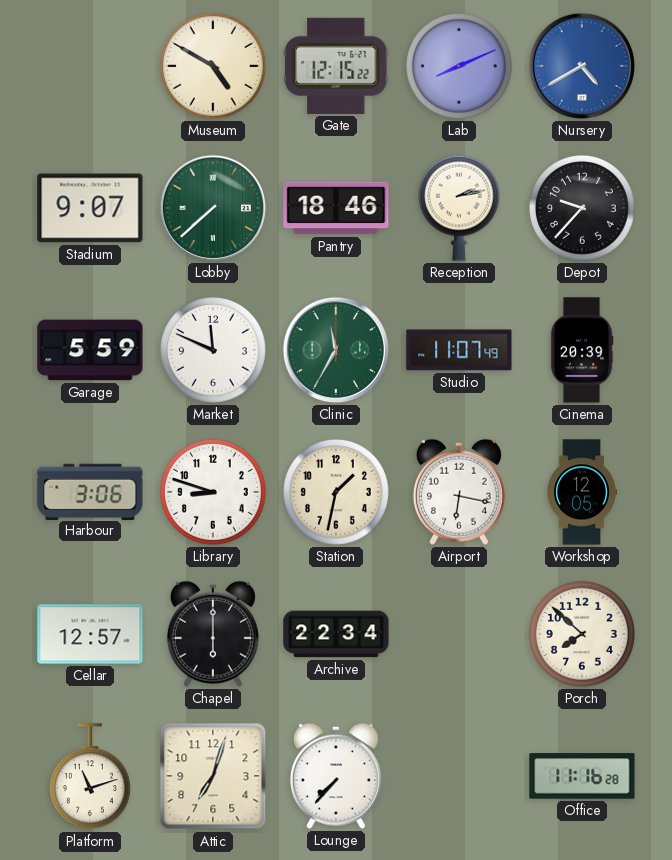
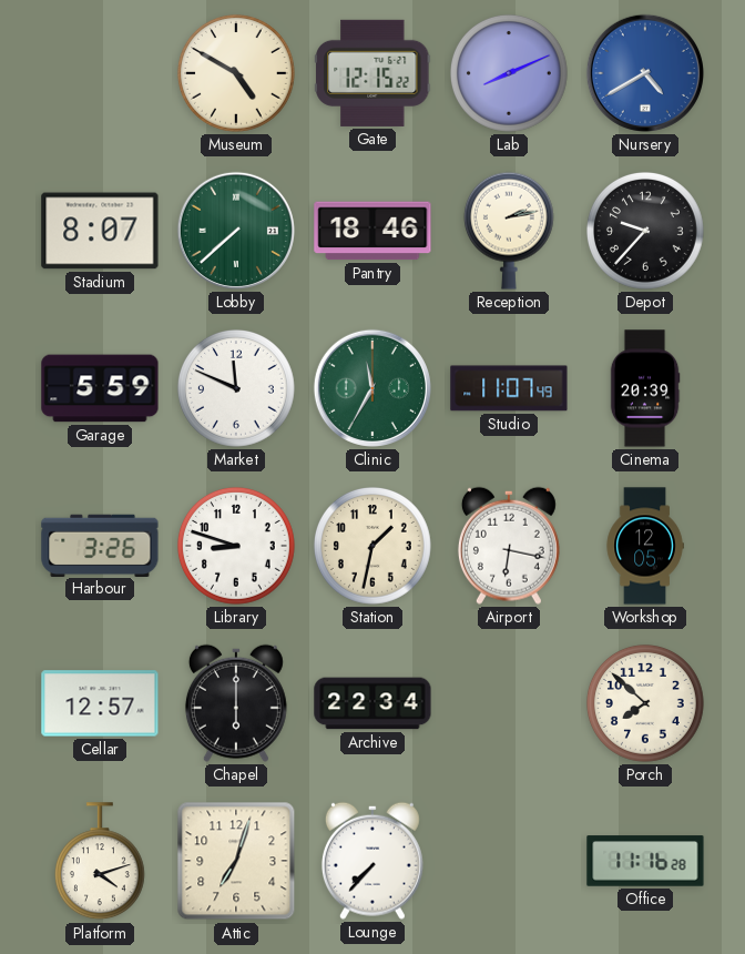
Stadium: 9:07 -> 8:07 (100, 231)
Harbour: 3:06 -> 3:26 (100, 545)
Platform: 11:12 -> 4:12 (100, 862)
